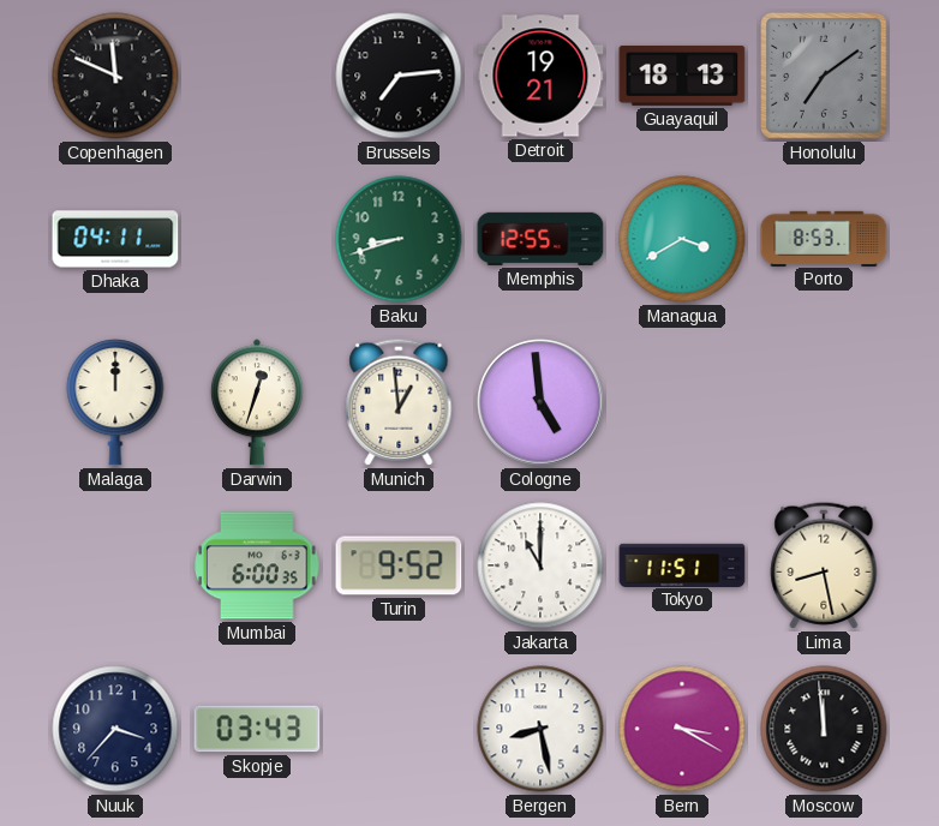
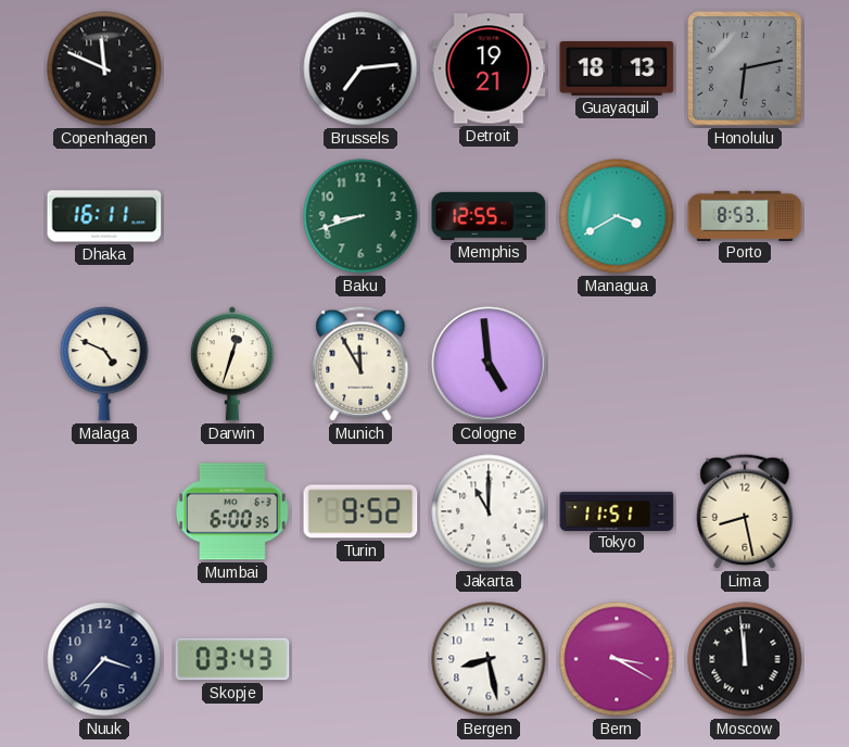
Honolulu: 7:09 -> 6:13 (745, 68)
Dhaka: 04:11 -> 16:11 (104, 216)
Malaga: 12:00 -> 4:49 (104, 364)
Munich: 12:59 -> 11:55 (360, 364)
